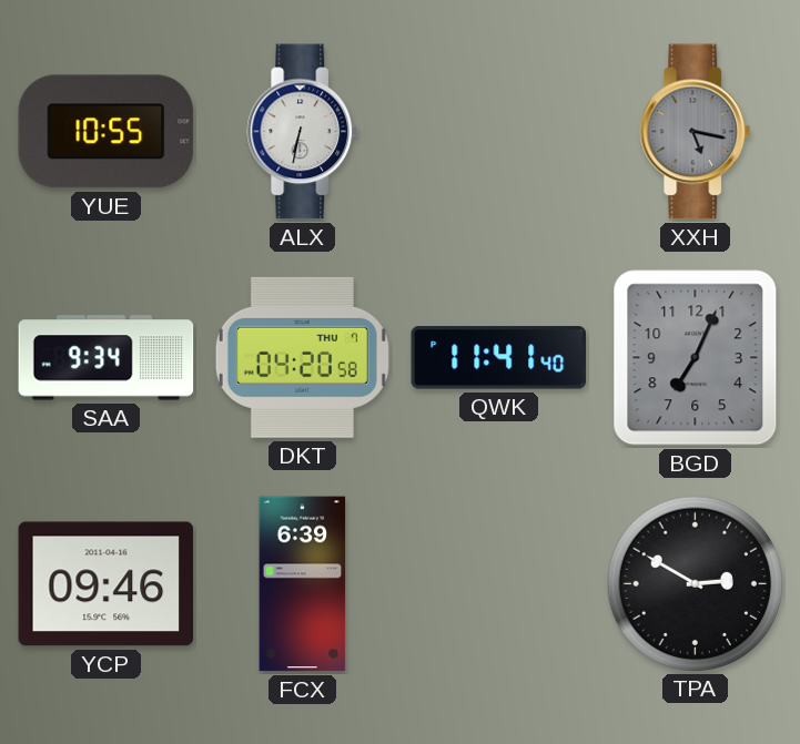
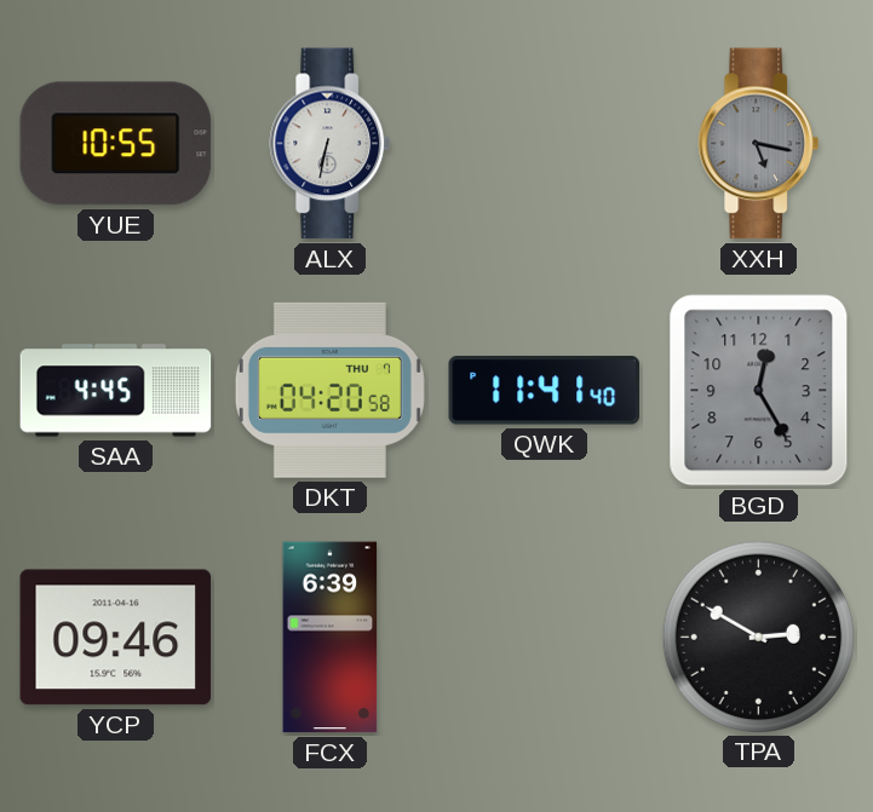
SAA: 9:34 -> 4:45 (116, 391)
BGD: 7:04 -> 12:25 (759, 391)
